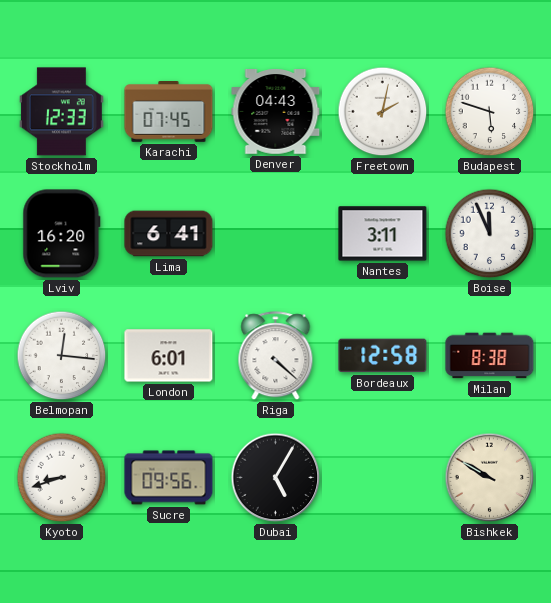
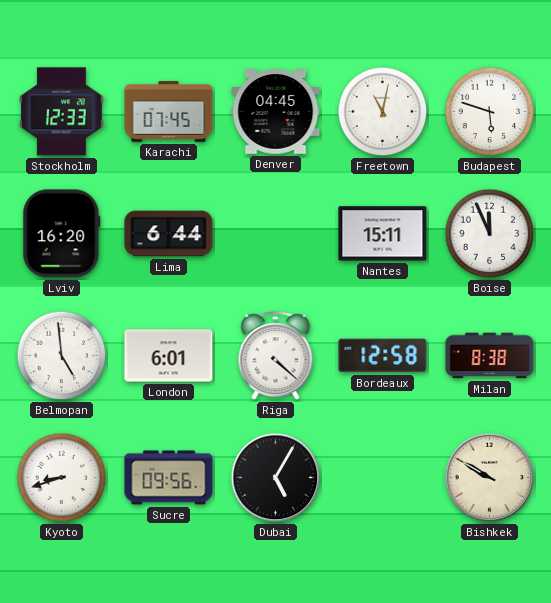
Denver: 04:43 -> 04:45 (276, 112)
Freetown: 2:02 -> 11:02 (383, 112)
Lima: 6:41 -> 6:44 (169, 234)
Nantes: 3:11 -> 15:11 (383, 234)
Belmopan: 12:16 -> 4:59 (62, 356)
